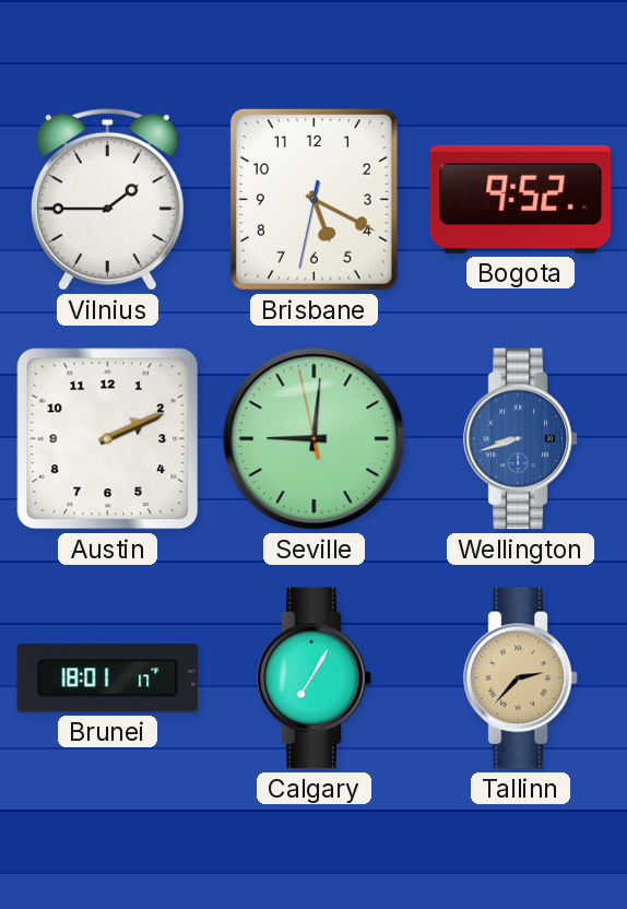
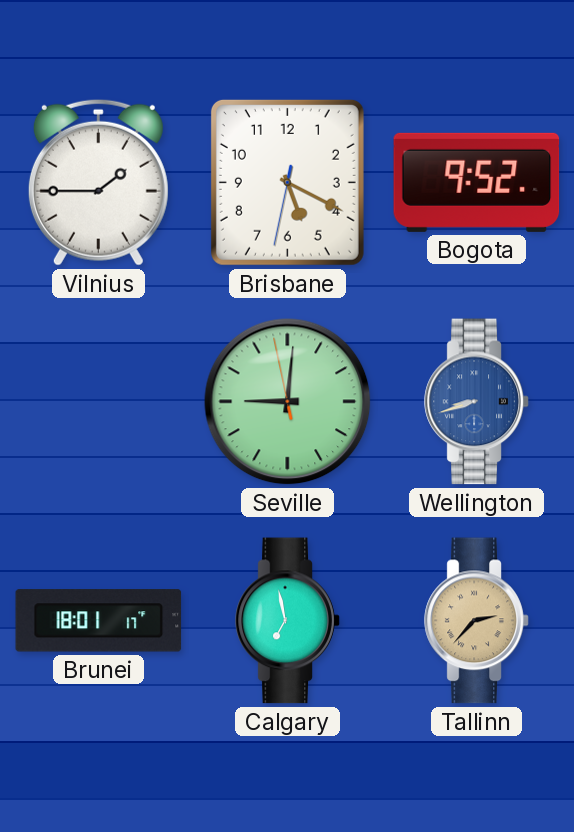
Austin: 2:11 -> none (108, 439)
Calgary: 7:05 -> 6:58 (288, 621)
